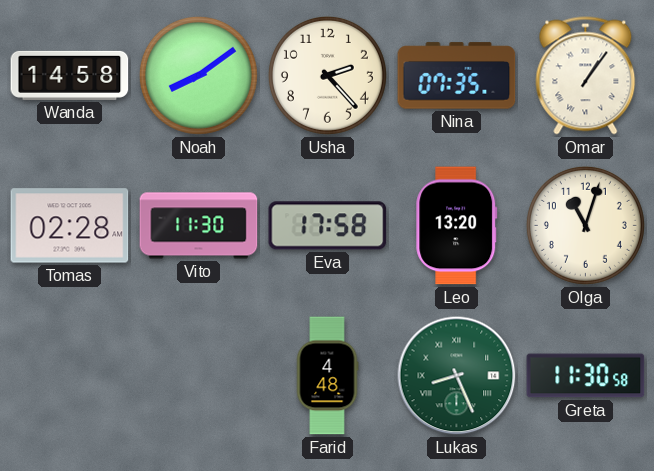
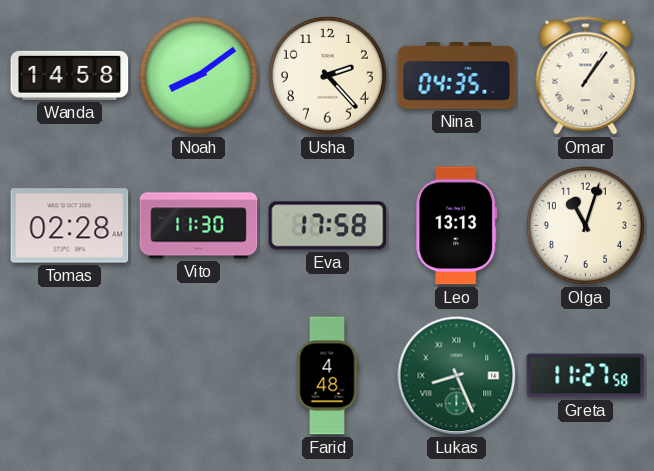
Nina: 07:35 -> 04:35 (457, 76)
Leo: 13:20 -> 13:13 (457, 226)
Greta: 11:30 -> 11:27 (586, 376)
